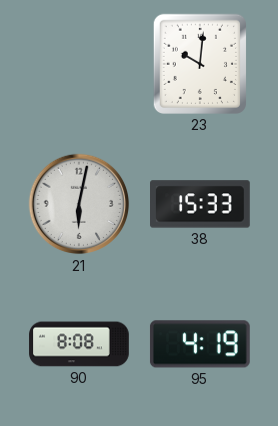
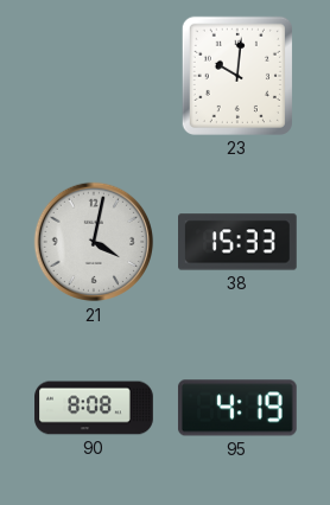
21: 6:02 -> 4:02 (94, 242)
